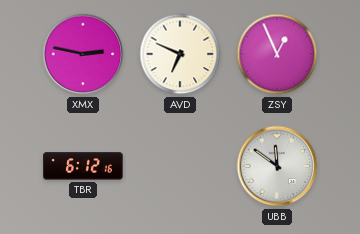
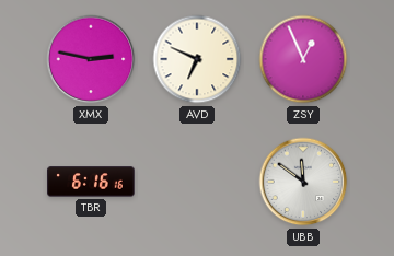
TBR: 6:12 -> 6:16 (91, 182)
